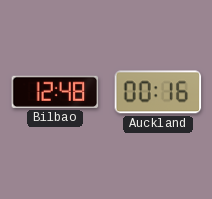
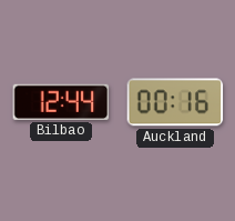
Bilbao: 12:48 -> 12:44 (61, 102)
